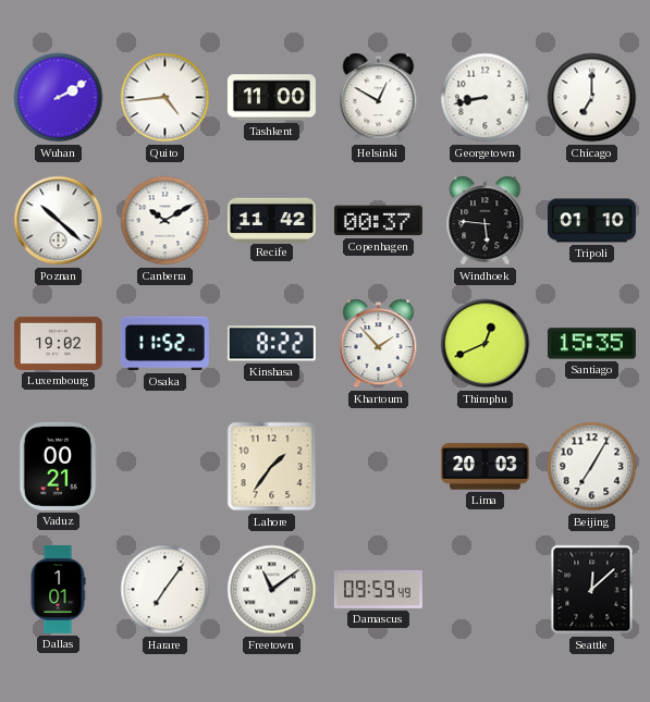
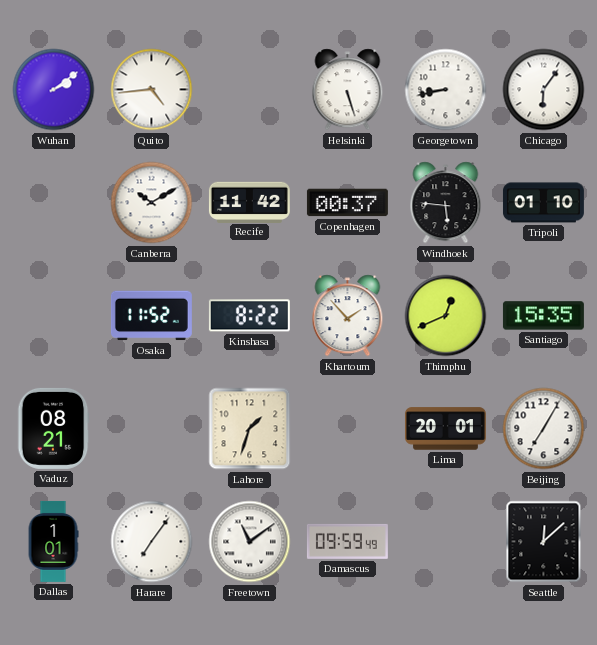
Wuhan: 2:10 -> 2:09 (54, 90)
Tashkent: 11:00 -> none (271, 98)
Helsinki: 12:50 -> 5:27 (348, 90)
Chicago: 7:00 -> 6:06 (544, 90)
Poznan: 10:22 -> none (59, 221)
Luxembourg: 19:02 -> none (58, 343)
Vaduz: 00:21 -> 08:21 (53, 428)
Lahore: 1:36 -> 1:33 (250, 429)
Lima: 20:03 -> 20:01 (445, 429)
